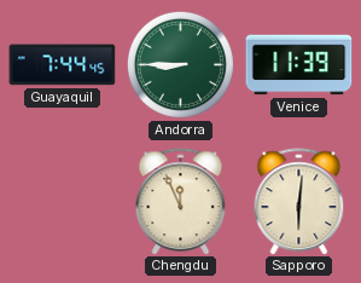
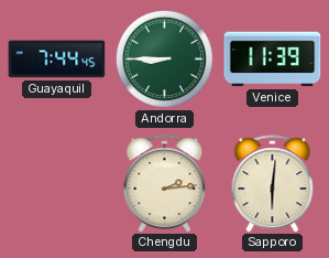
Chengdu: 11:56 -> 2:14 (165, 183)
